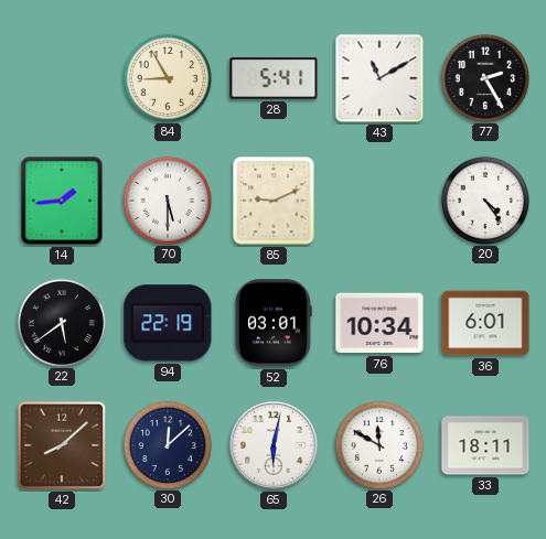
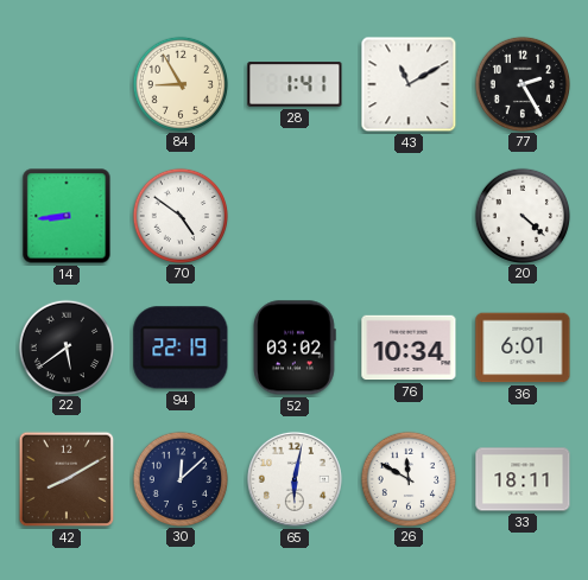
28: 5:41 -> 1:41 (295, 84)
14: 1:44 -> 8:44 (67, 216)
70: 5:30 -> 4:51 (179, 215)
85: 9:11 -> none (274, 201)
20: 4:24 -> 4:22 (521, 215)
52: 03:01 -> 03:02 (296, 348)
42: 8:08 -> 8:10 (67, 479)
